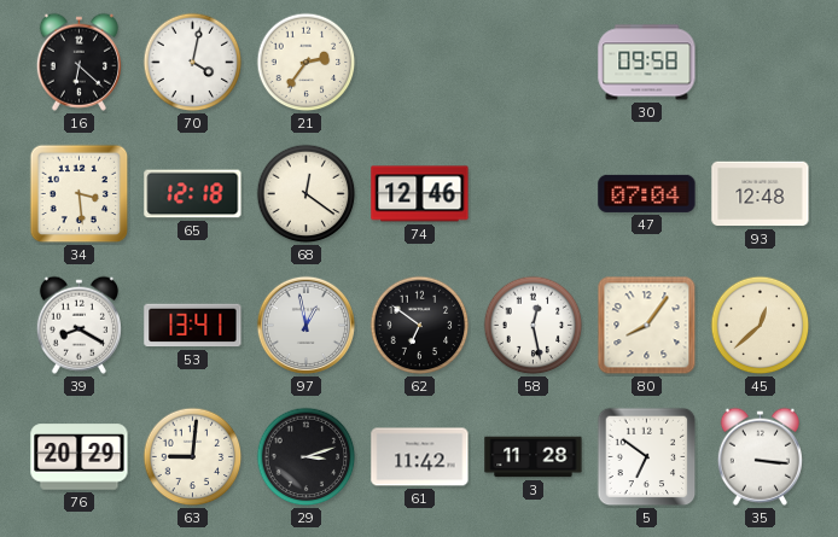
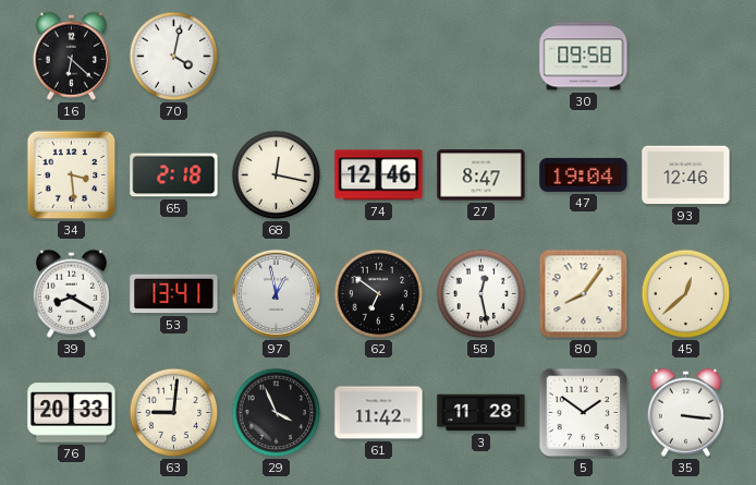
21: 2:36 -> none (307, 63)
65: 12:18 -> 2:18 (174, 175)
68: 12:21 -> 12:17 (277, 175)
27: none -> 8:47 (481, 175)
47: 07:04 -> 19:04 (584, 174)
93: 12:48 -> 12:46 (686, 175)
76: 20:29 -> 20:33 (72, 413)
29: 3:12 -> 3:56 (277, 413)
5: 6:51 -> 1:51 (584, 413)
